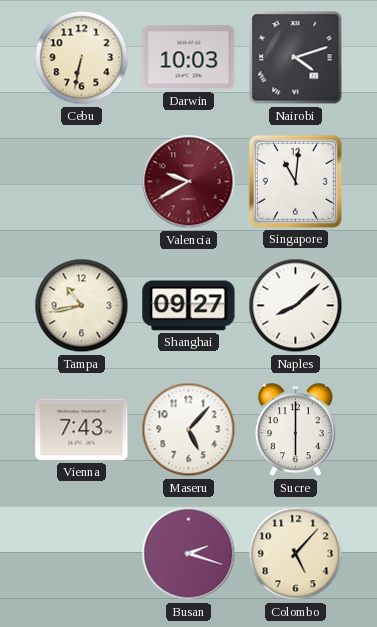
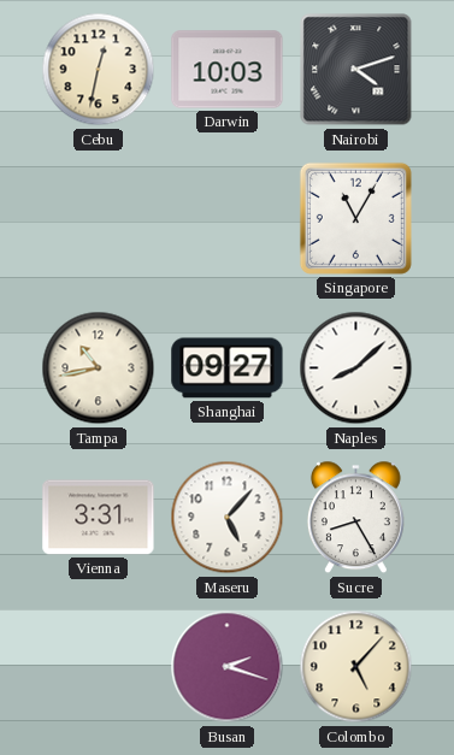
Cebu: 6:32 -> 12:32 (99, 70)
Valencia: 9:40 -> none (189, 182)
Singapore: 11:01 -> 11:05 (355, 218)
Vienna: 7:43 -> 3:31 (99, 518)
Sucre: 6:00 -> 8:25 (355, 518)
